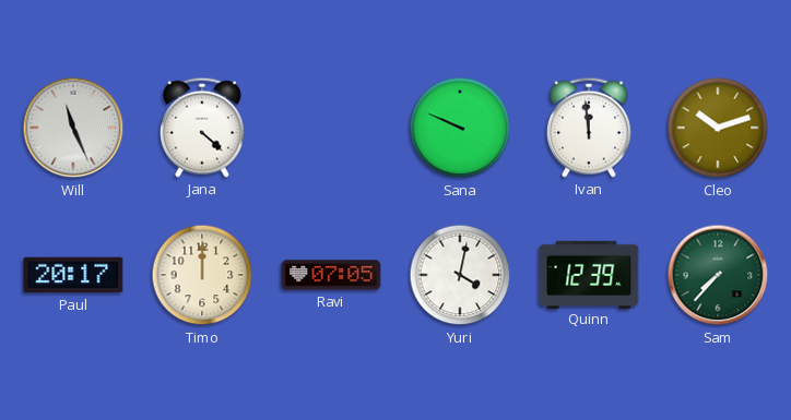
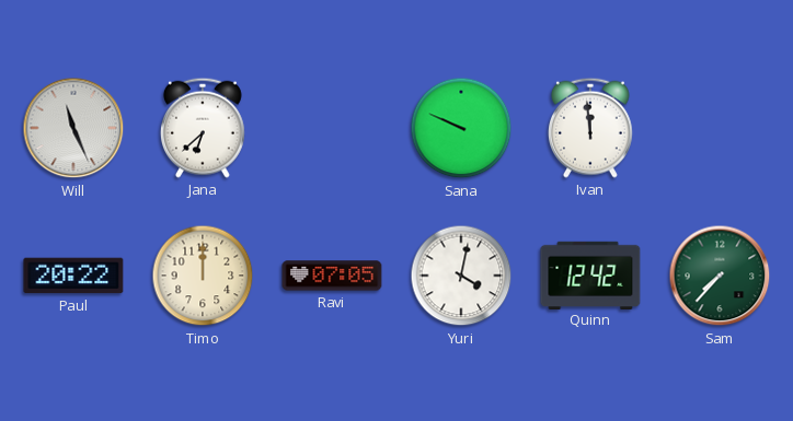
Jana: 4:22 -> 6:38 (203, 128)
Cleo: 10:12 -> none (718, 128)
Paul: 20:17 -> 20:22 (73, 276)
Quinn: 12:39 -> 12:42 (590, 274)
